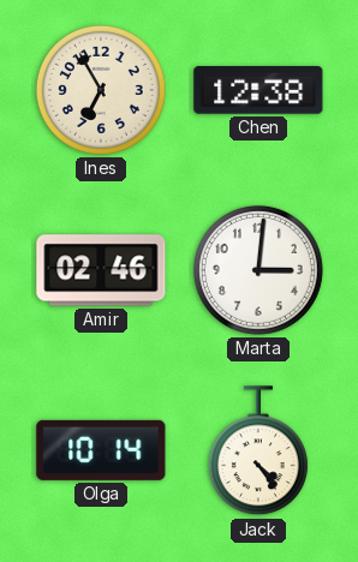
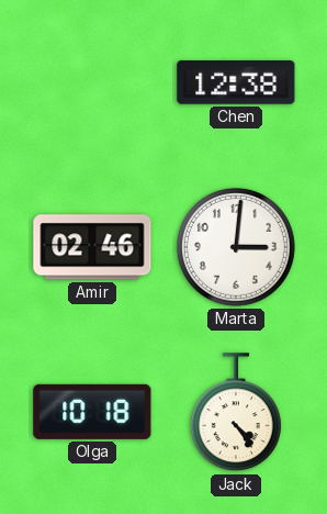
Ines: 6:55 -> none (101, 90)
Olga: 10:14 -> 10:18 (92, 412)
